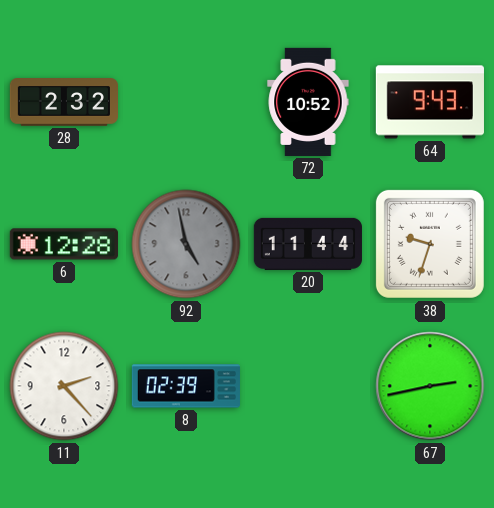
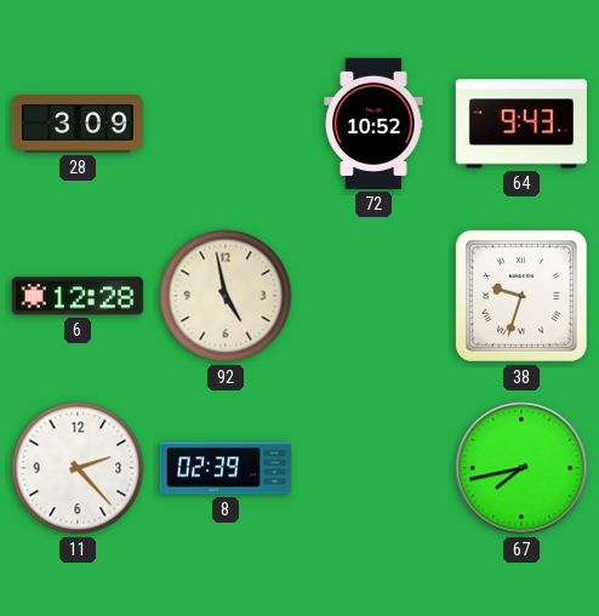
28: 2:32 -> 3:09 (76, 124)
92 dial: grey -> cream (226, 296)
20: 11:44 -> none (308, 244)
67: 2:43 -> 7:43 (521, 468)
